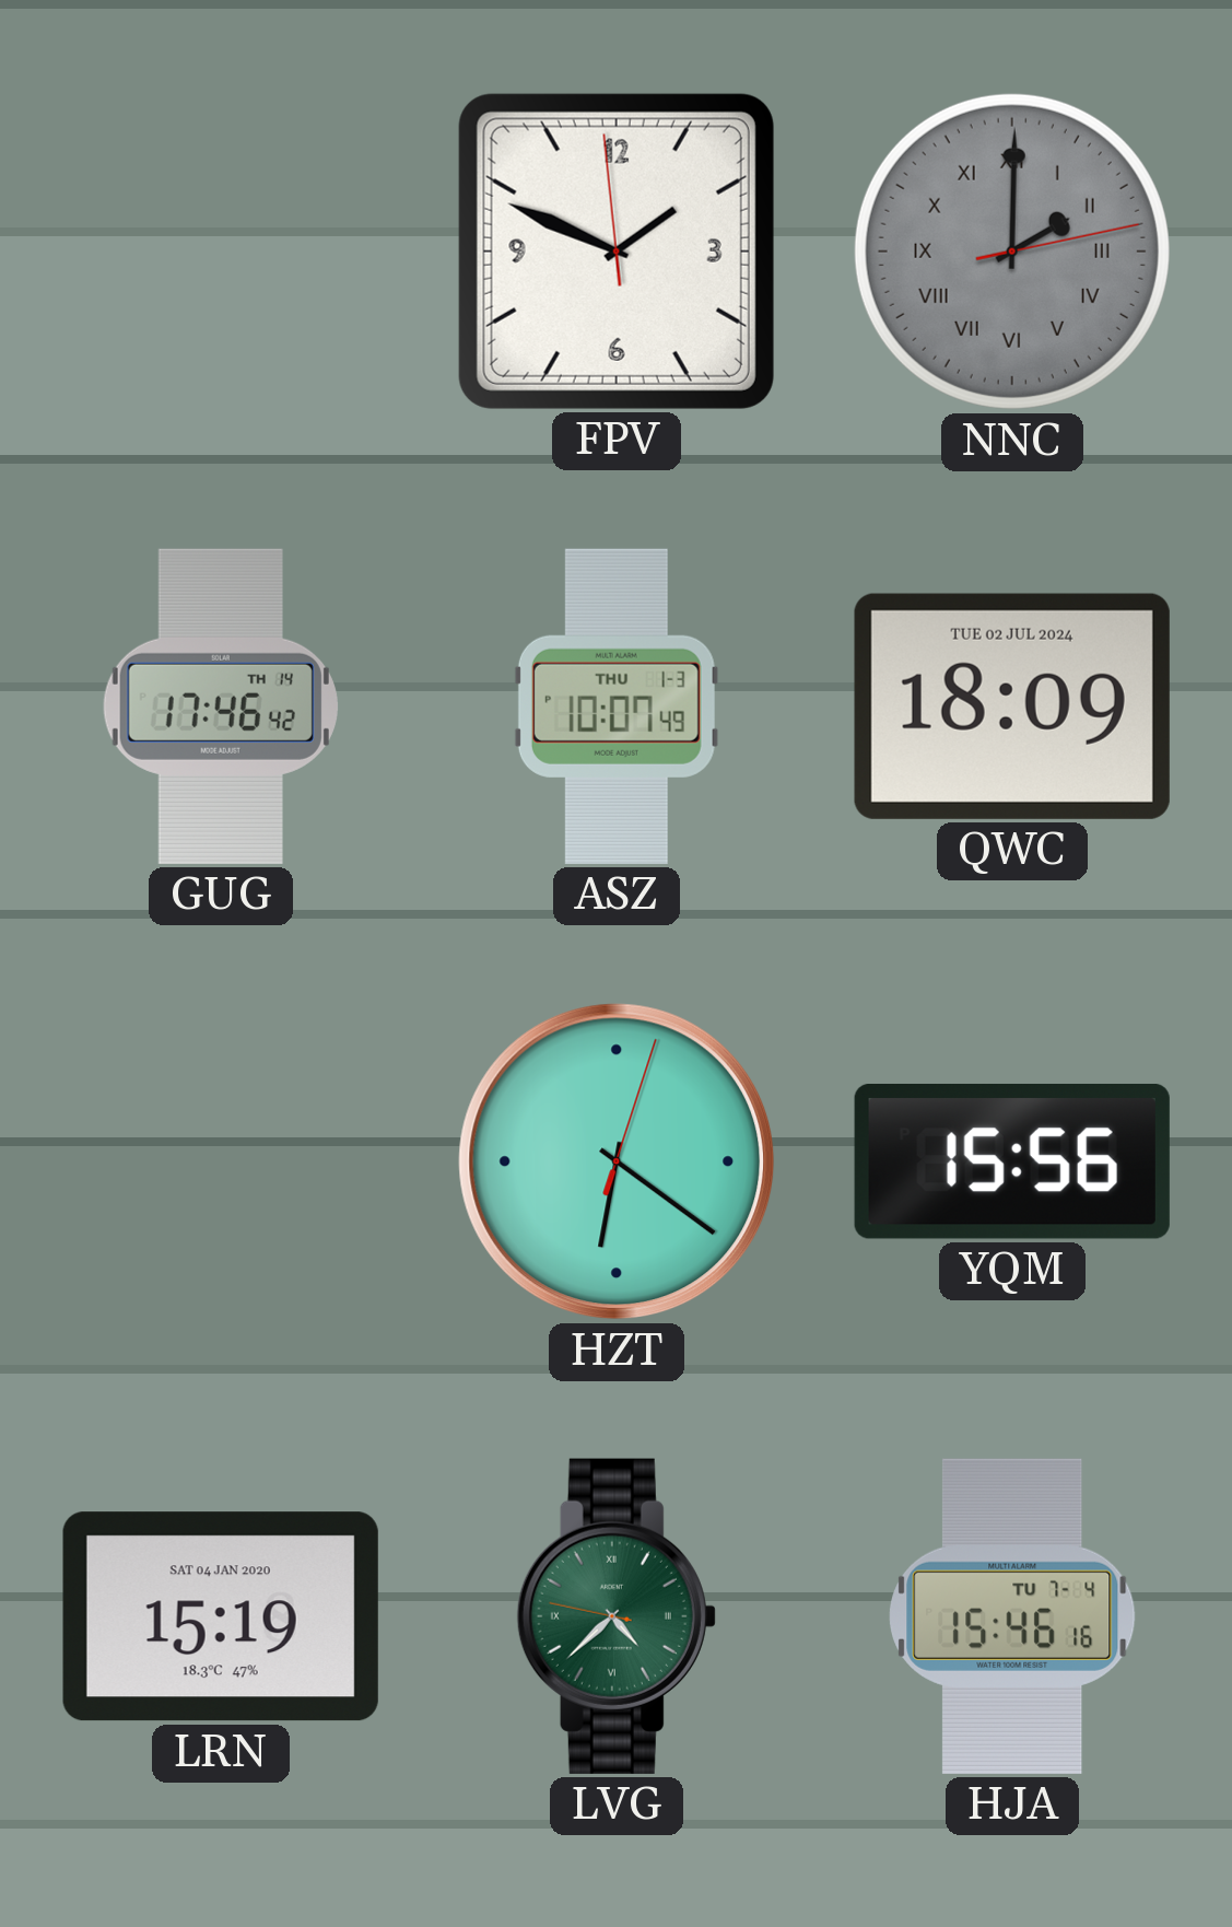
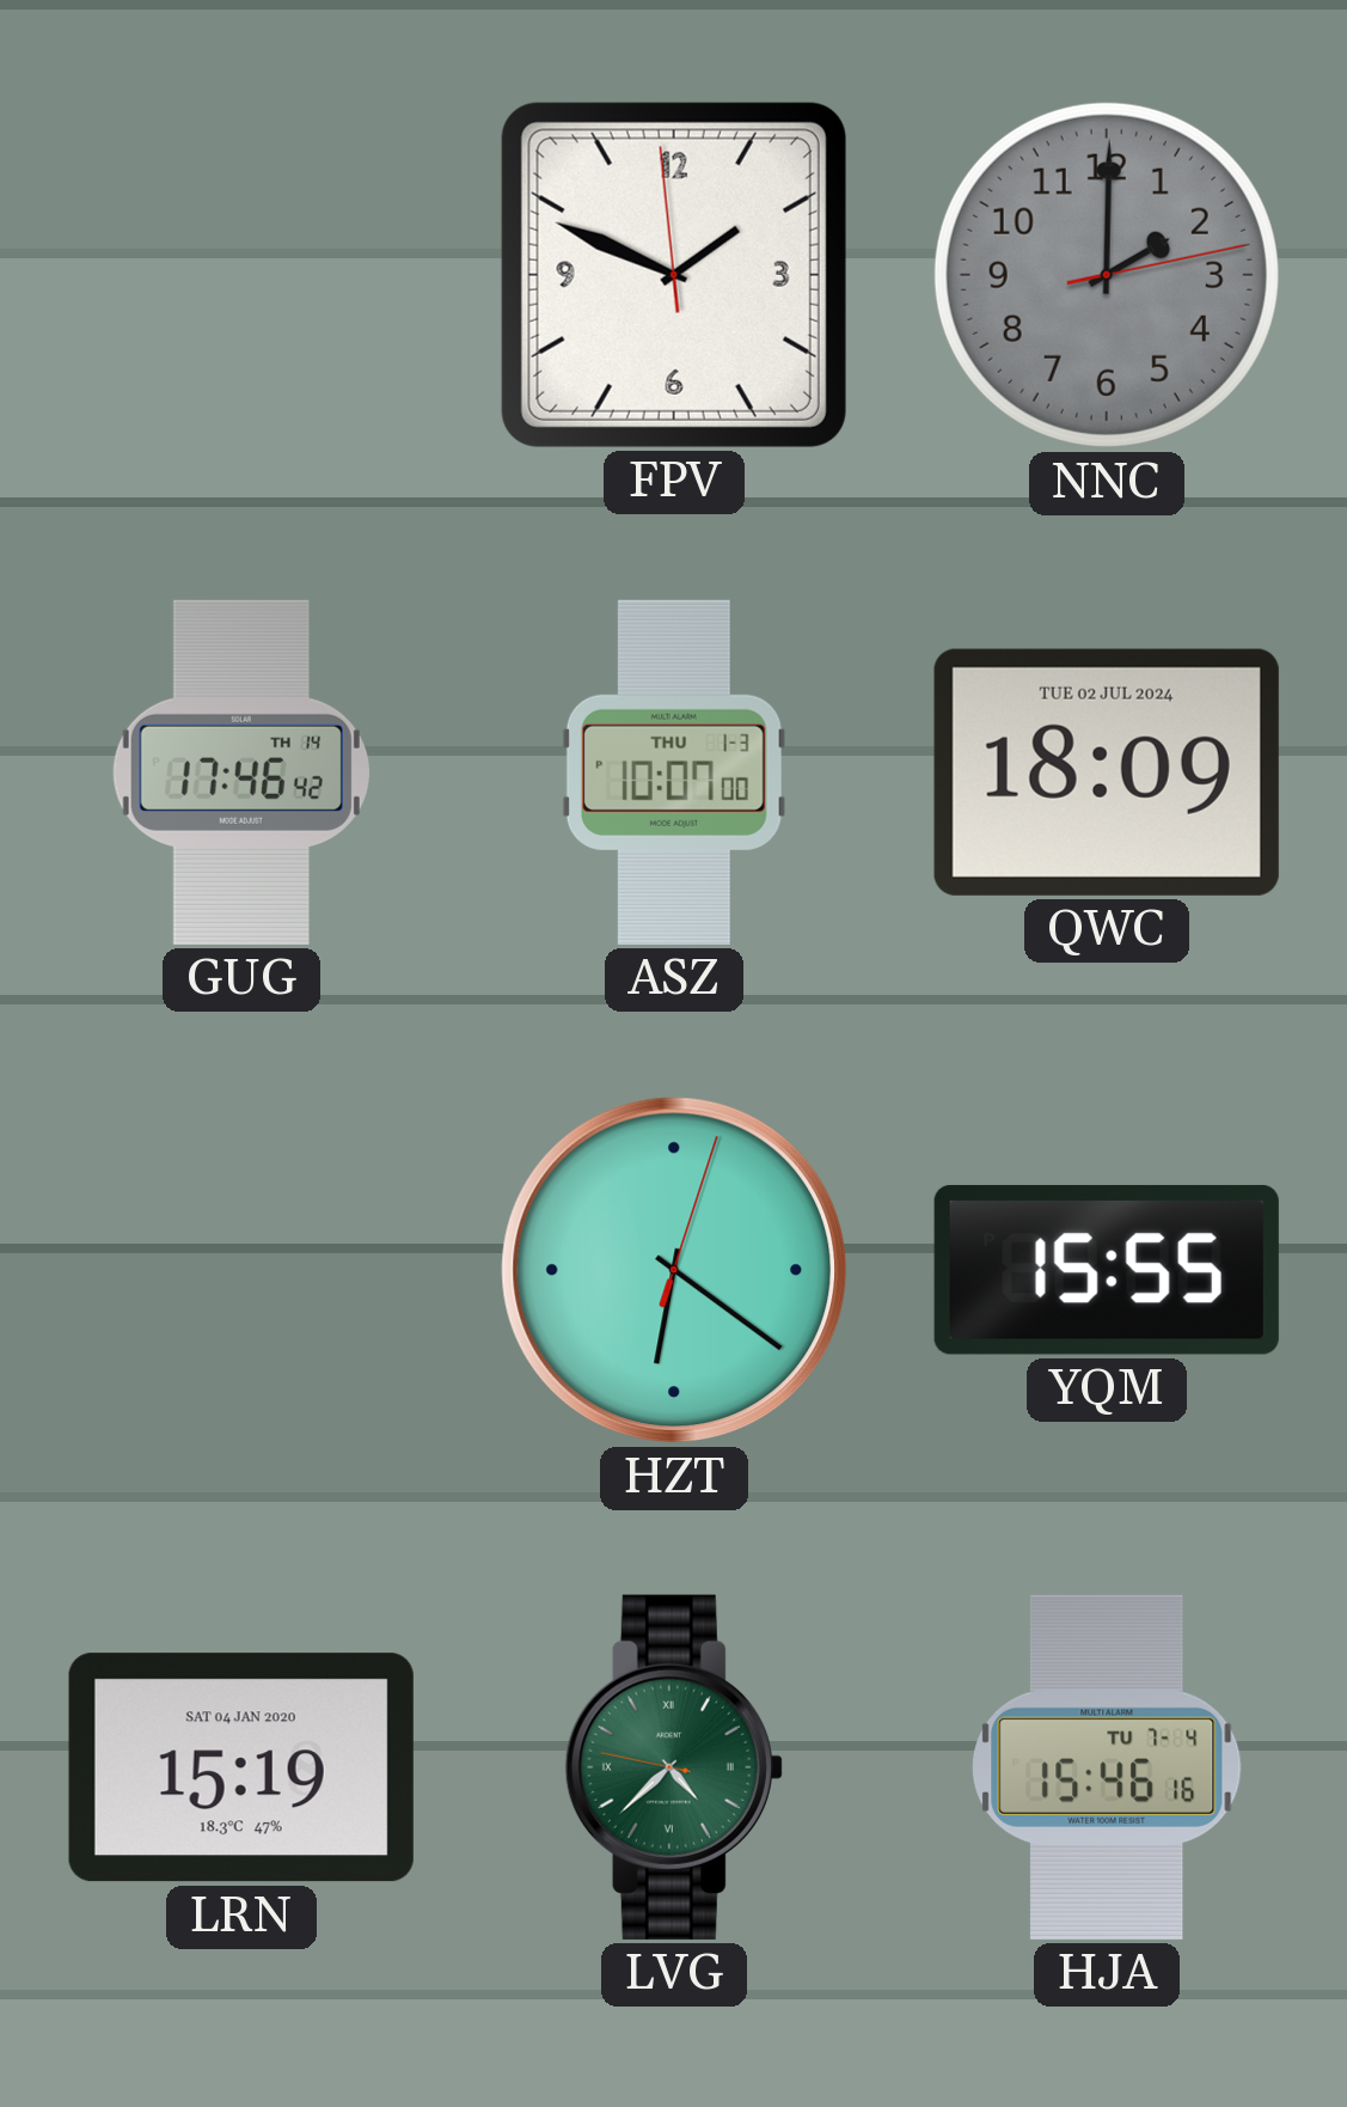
NNC numerals: Roman -> Arabic (1107, 275)
ASZ: 10:07:49 PM -> 10:07:00 PM (674, 772)
YQM: 15:56 -> 15:55 (1107, 1270)
